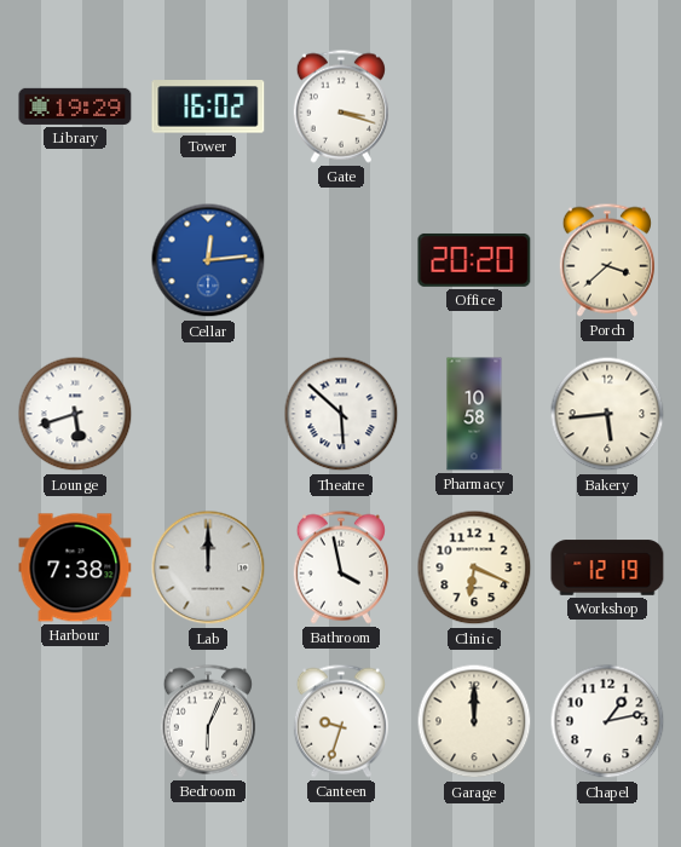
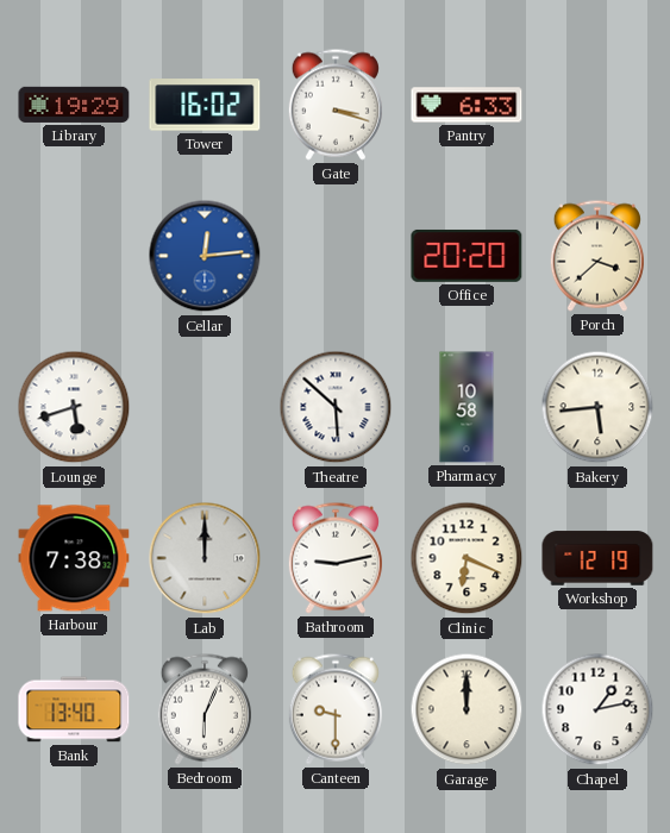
Pantry: none -> 6:33 (467, 105)
Bathroom: 3:58 -> 9:13 (336, 558)
Bank: none -> 13:40 (74, 709)
Canteen: 9:33 -> 9:30 (336, 709)
